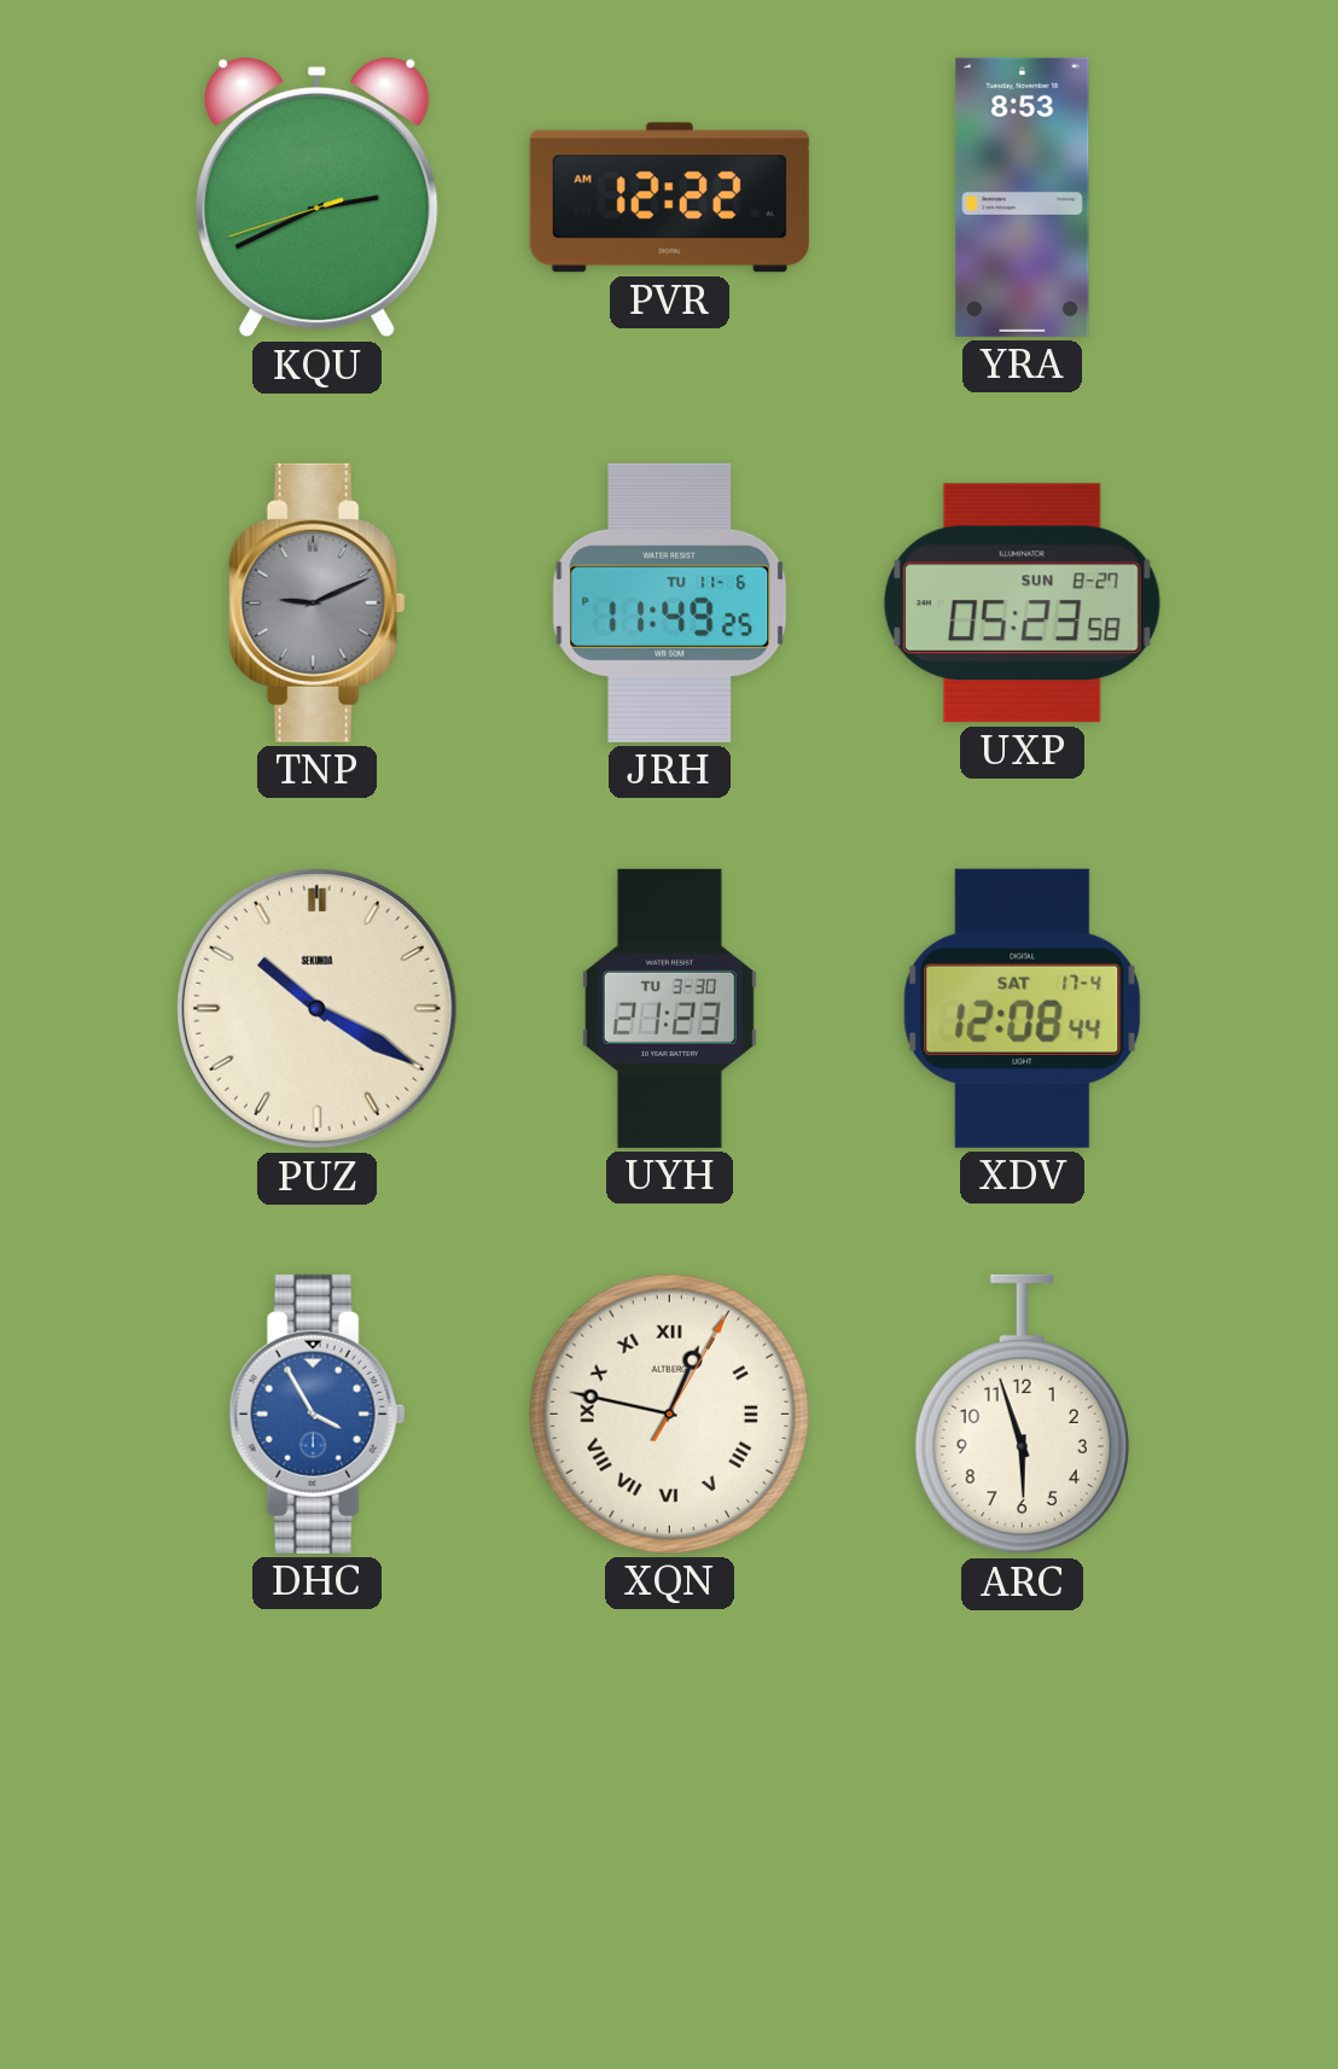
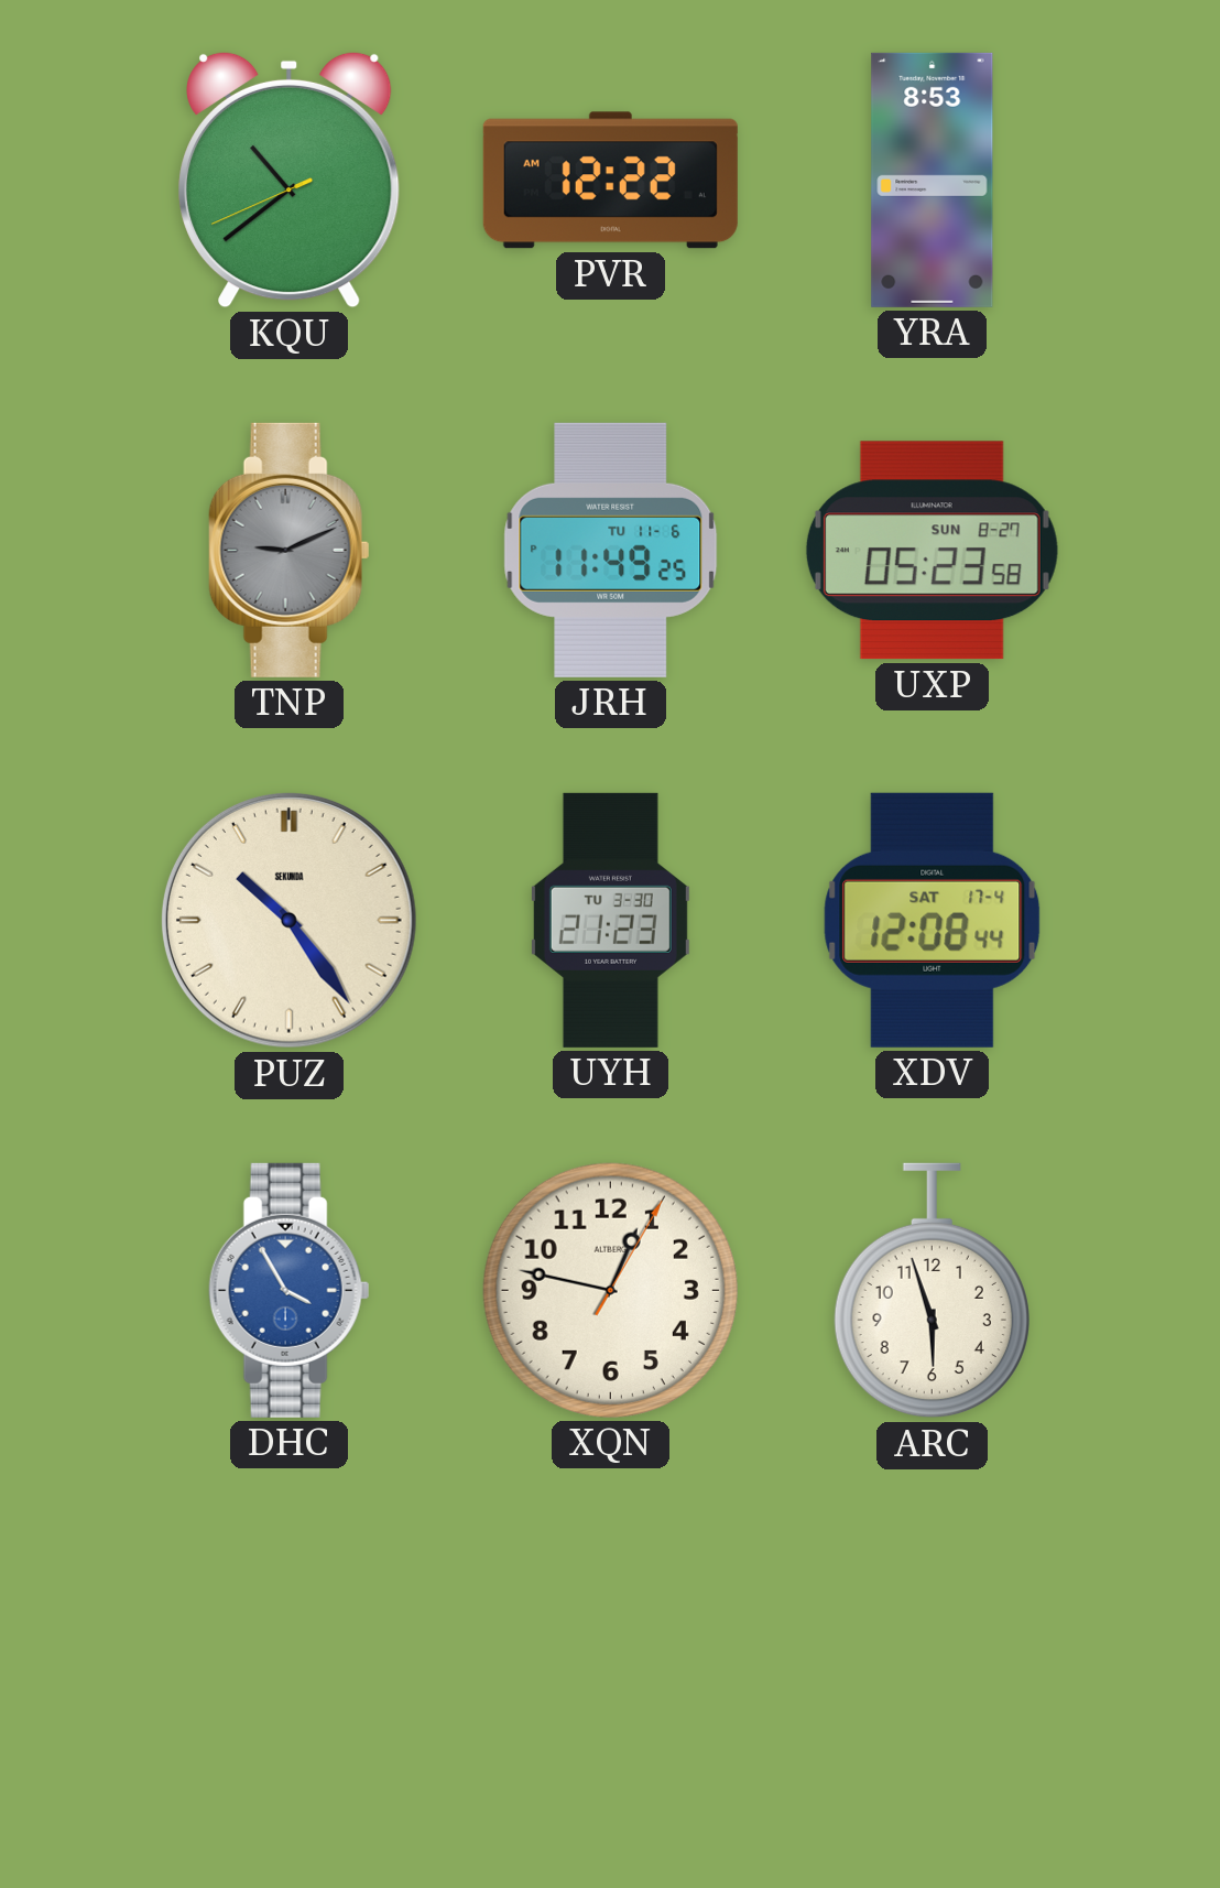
KQU: 2:40 -> 10:38 (290, 180)
PUZ: 10:20 -> 10:24 (288, 920)
XQN numerals: Roman -> Arabic (610, 1290)
